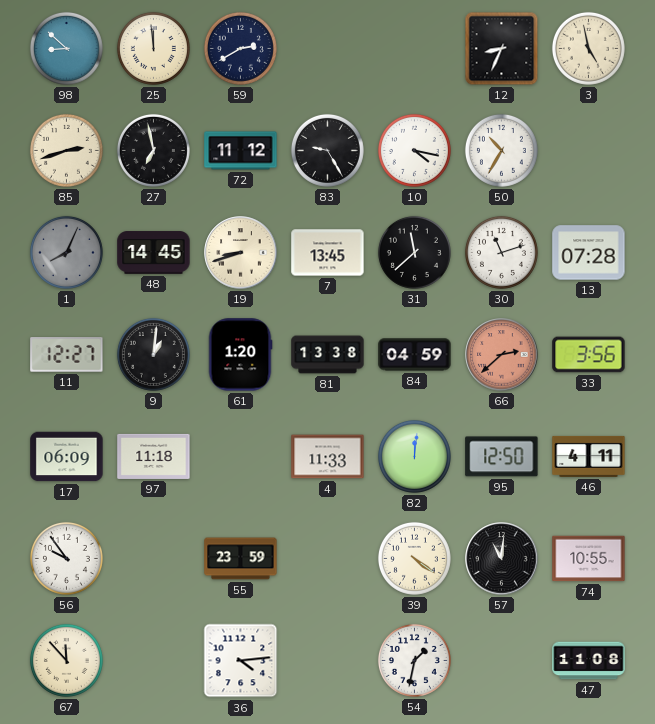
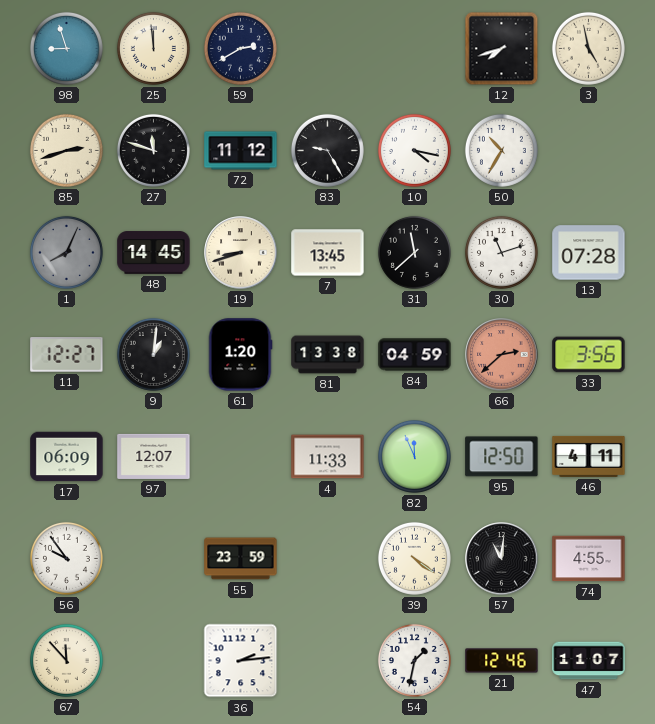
98: 8:52 -> 8:57 (66, 48)
12: 8:34 -> 7:42 (502, 49)
27: 6:58 -> 11:48 (153, 150)
97: 11:18 -> 12:07 (154, 456)
82: 12:01 -> 11:56 (414, 456)
74: 10:55 -> 4:55 (589, 559)
36: 4:14 -> 2:14 (241, 661)
21: none -> 12:46 (502, 661)
47: 11:08 -> 11:07 (589, 661)
